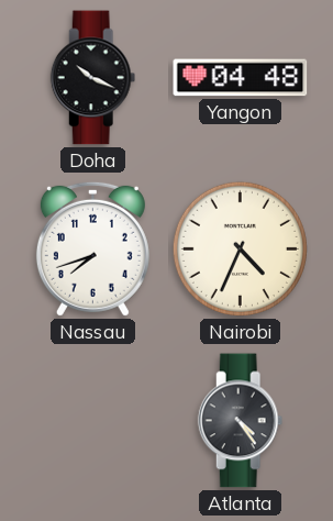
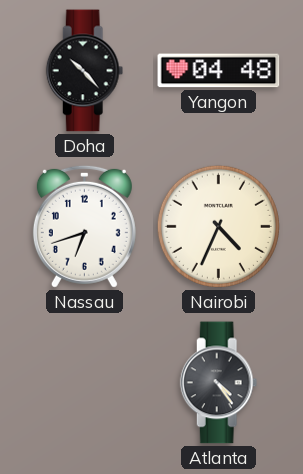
Doha: 10:19 -> 10:23 (85, 71)
Nassau: 7:42 -> 6:42 (84, 226)
